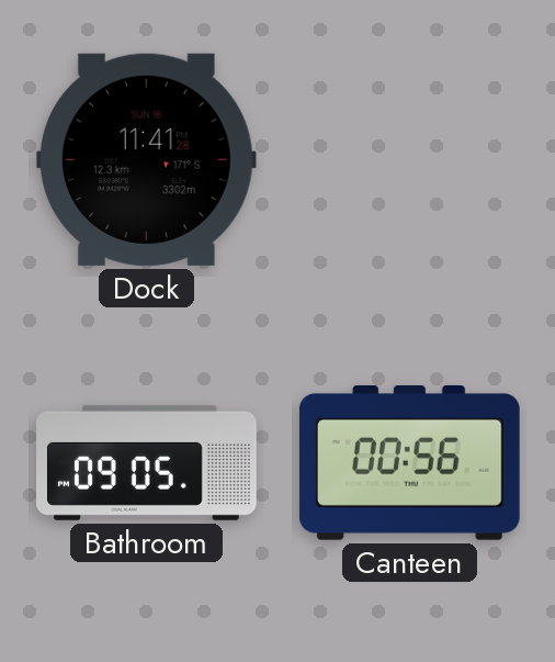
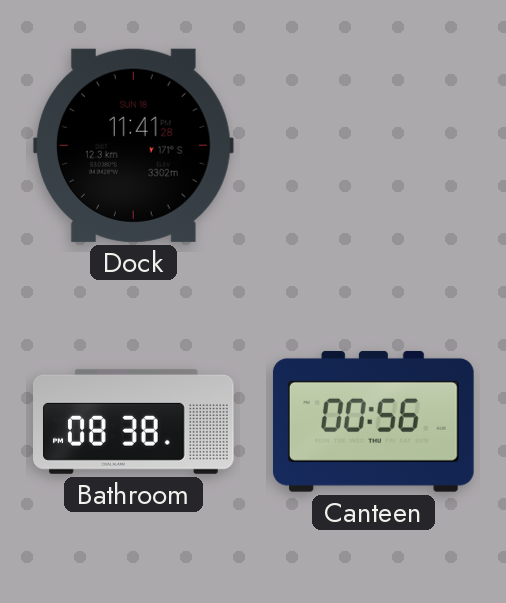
Bathroom: 09:05 -> 08:38 (134, 421)
